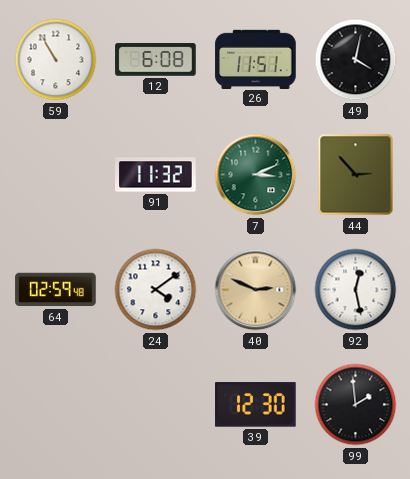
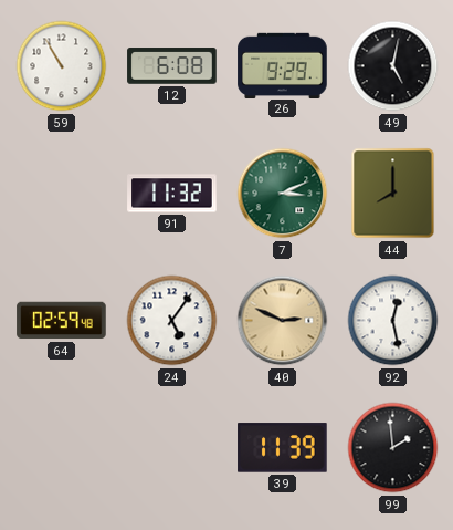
26: 11:51 -> 9:29 (283, 65)
49: 4:02 -> 5:02 (393, 66)
44: 2:53 -> 8:00 (393, 194)
24: 4:09 -> 5:06 (172, 321)
39: 12:30 -> 11:39 (283, 448)
